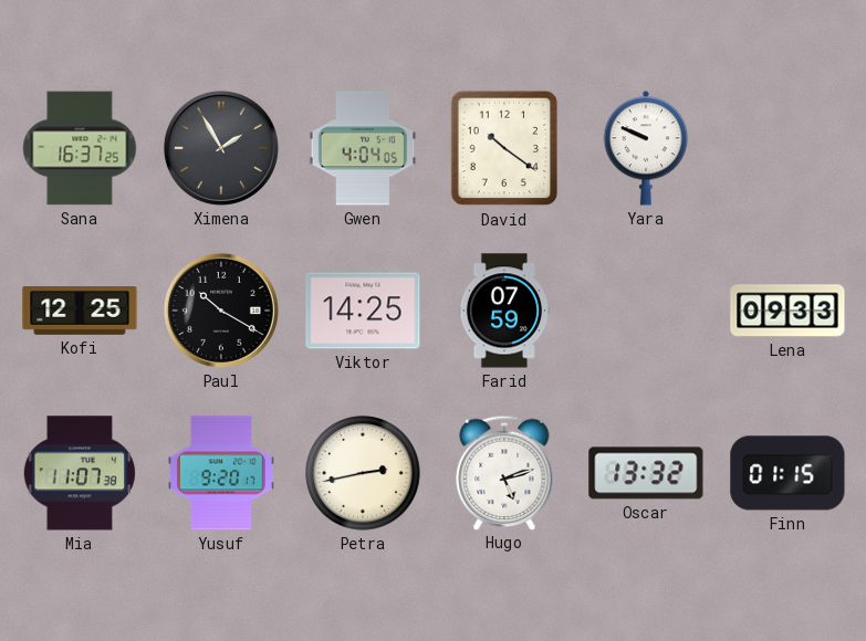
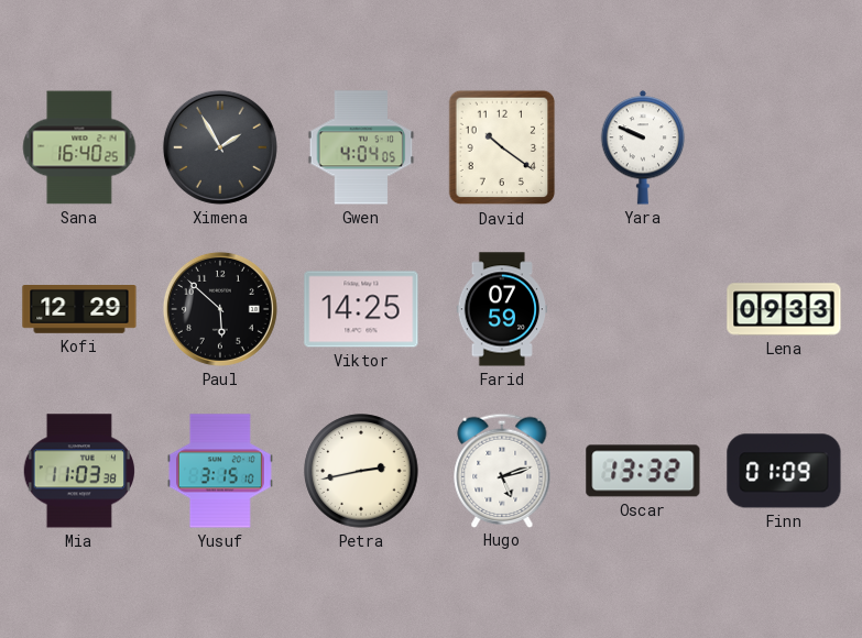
Sana: 16:37 -> 16:40 (79, 147)
Kofi: 12:25 -> 12:29 (79, 310)
Paul: 10:20 -> 5:52 (220, 309)
Mia: 11:07 -> 11:03 (78, 471)
Yusuf: 9:20 -> 3:15 (220, 471)
Finn: 01:15 -> 01:09 (784, 471)
